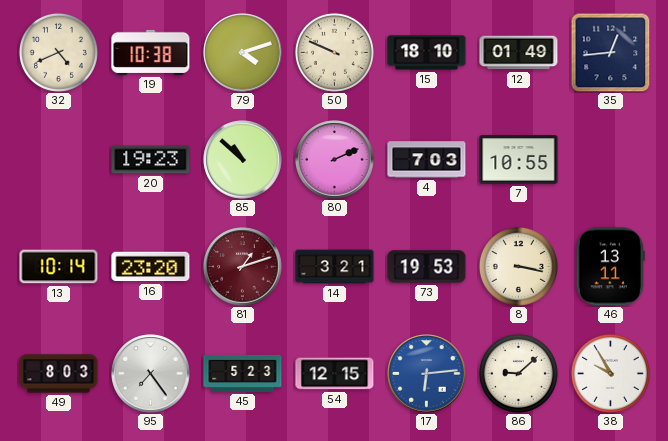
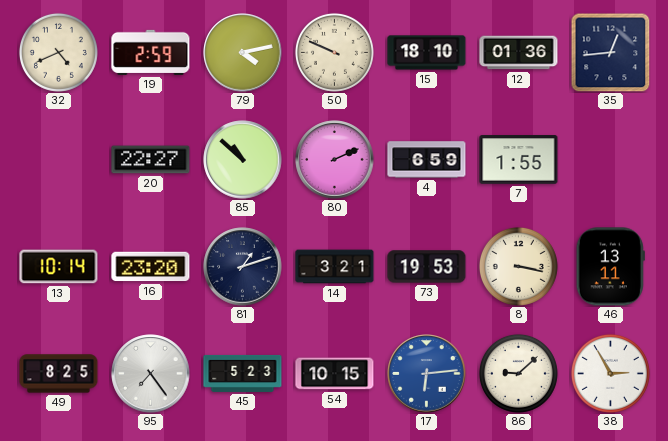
19: 10:38 -> 2:59 (151, 52)
79: 4:12 -> 4:13 (243, 53)
12: 01:49 -> 01:36 (519, 53)
20: 19:23 -> 22:27 (151, 160)
4: 7:03 -> 6:59 (427, 160)
7: 10:55 -> 1:55 (519, 160)
81 dial: burgundy -> navy (243, 267)
49: 8:03 -> 8:25 (59, 374)
54: 12:15 -> 10:15 (335, 374)
38: 9:55 -> 2:55 (610, 373)
